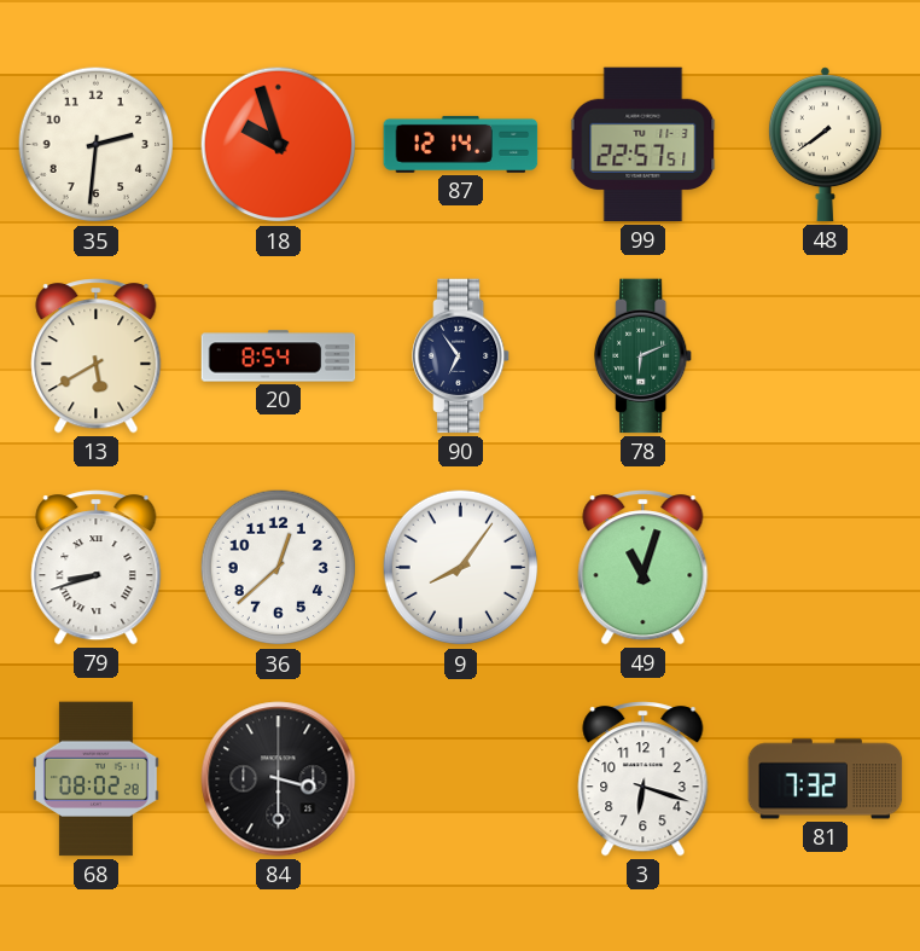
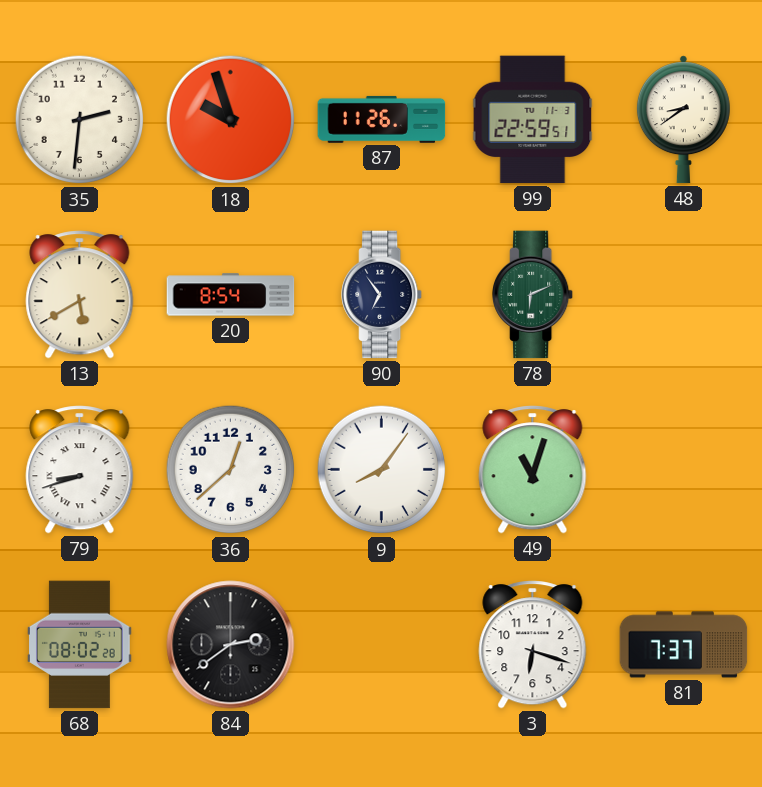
87: 12:14 -> 11:26 (382, 119)
99: 22:57 -> 22:59 (533, 120)
48: 7:39 -> 8:39 (683, 120)
84: 3:30 -> 2:39 (231, 645)
81: 7:32 -> 7:37 (684, 645)
